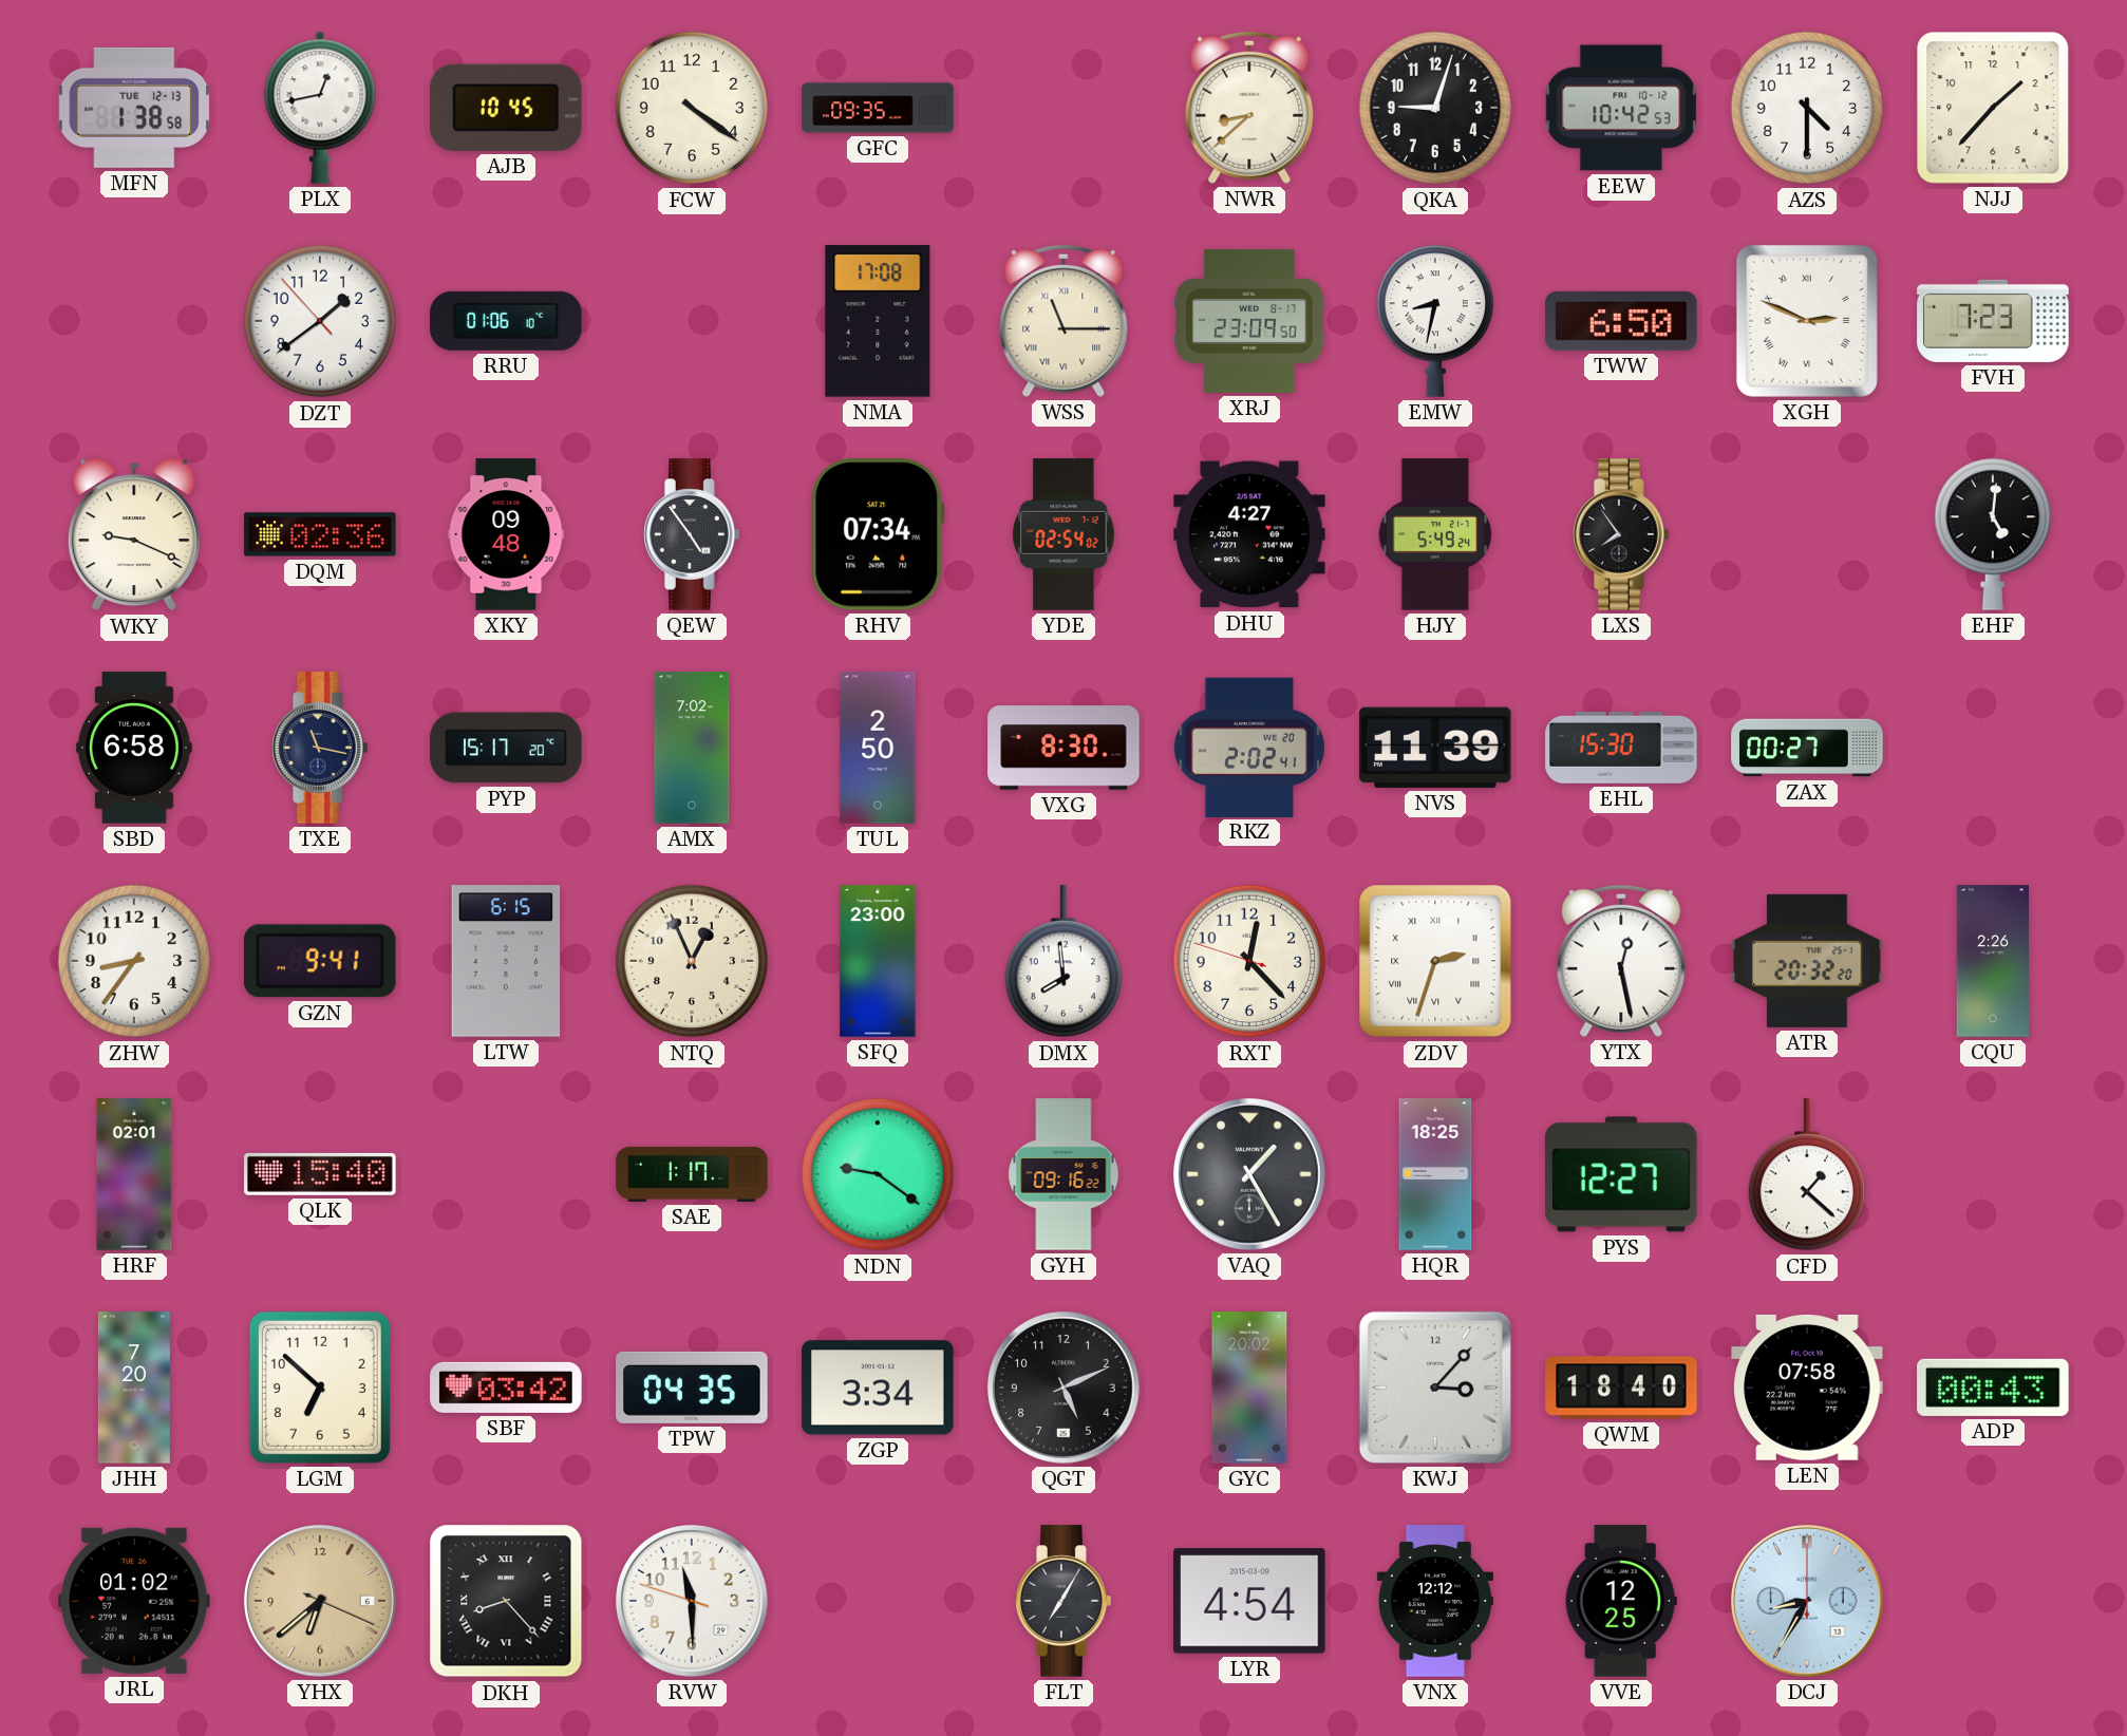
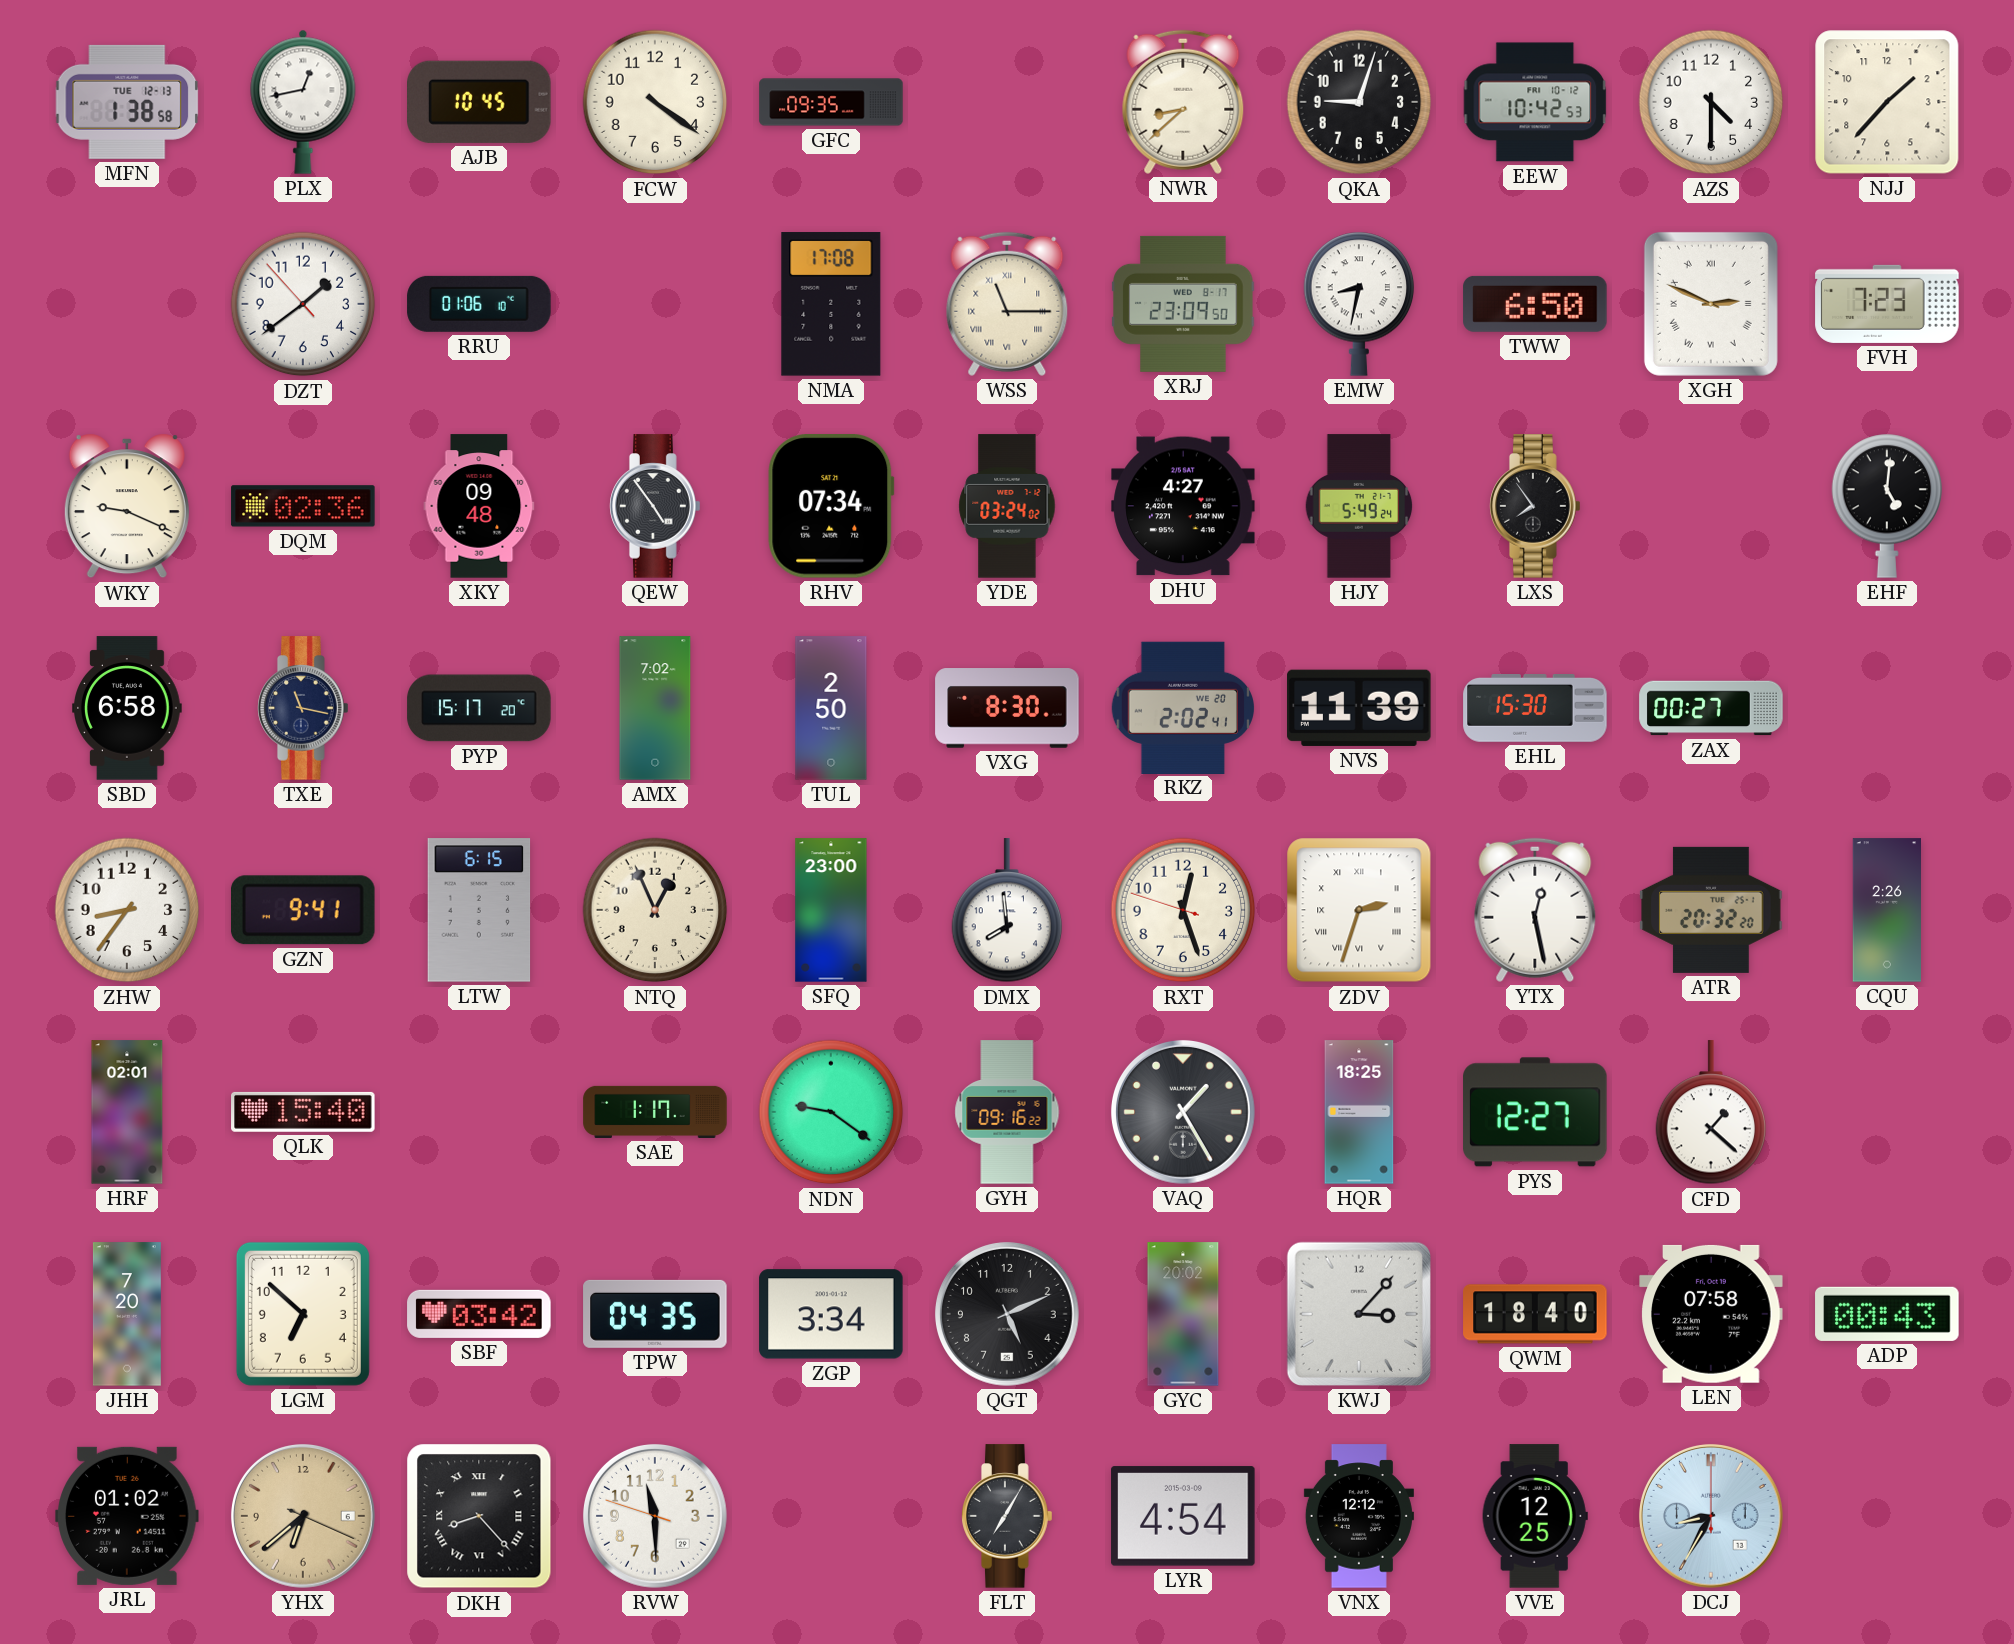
YDE: 02:54 -> 03:24 (1007, 506)
RXT: 12:22 -> 12:26 (1183, 910)
